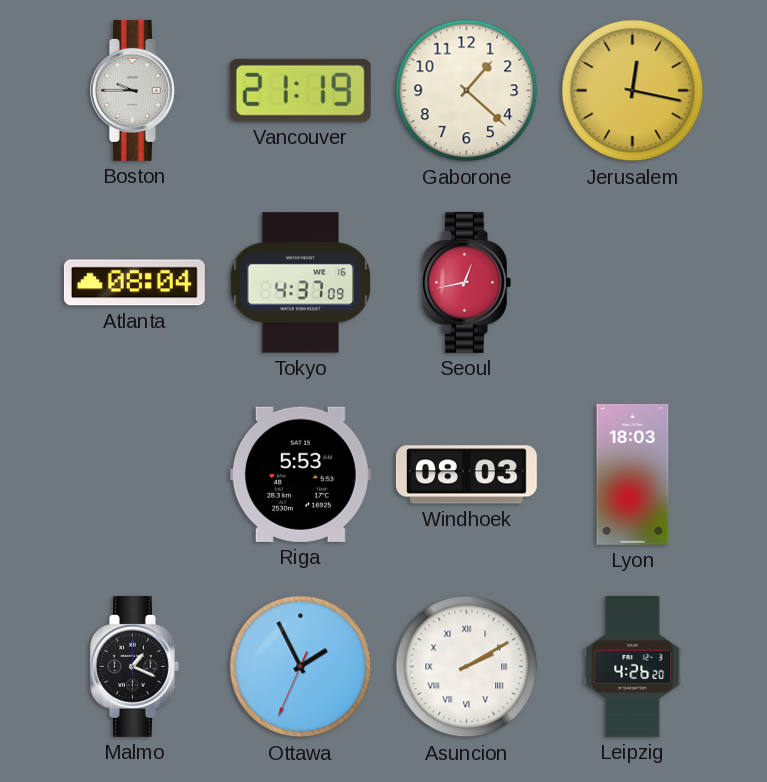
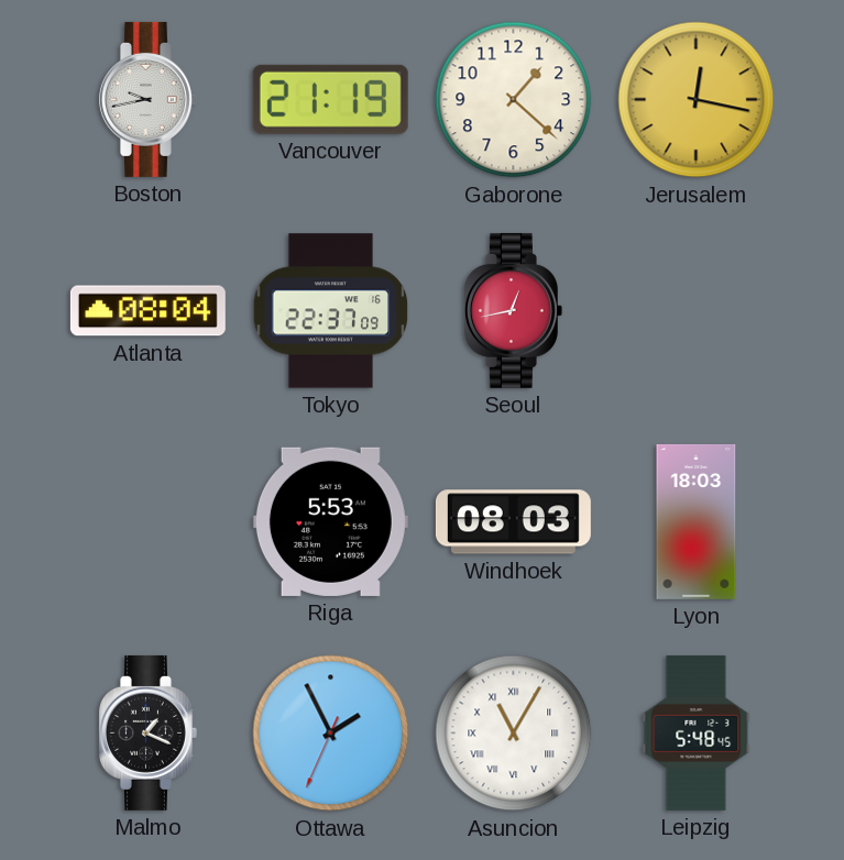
Boston: 9:45 -> 9:43 (147, 99)
Tokyo: 4:37 -> 22:37 (331, 311)
Asuncion: 2:10 -> 11:05 (514, 734)
Leipzig: 4:26 -> 5:48 (697, 732)
